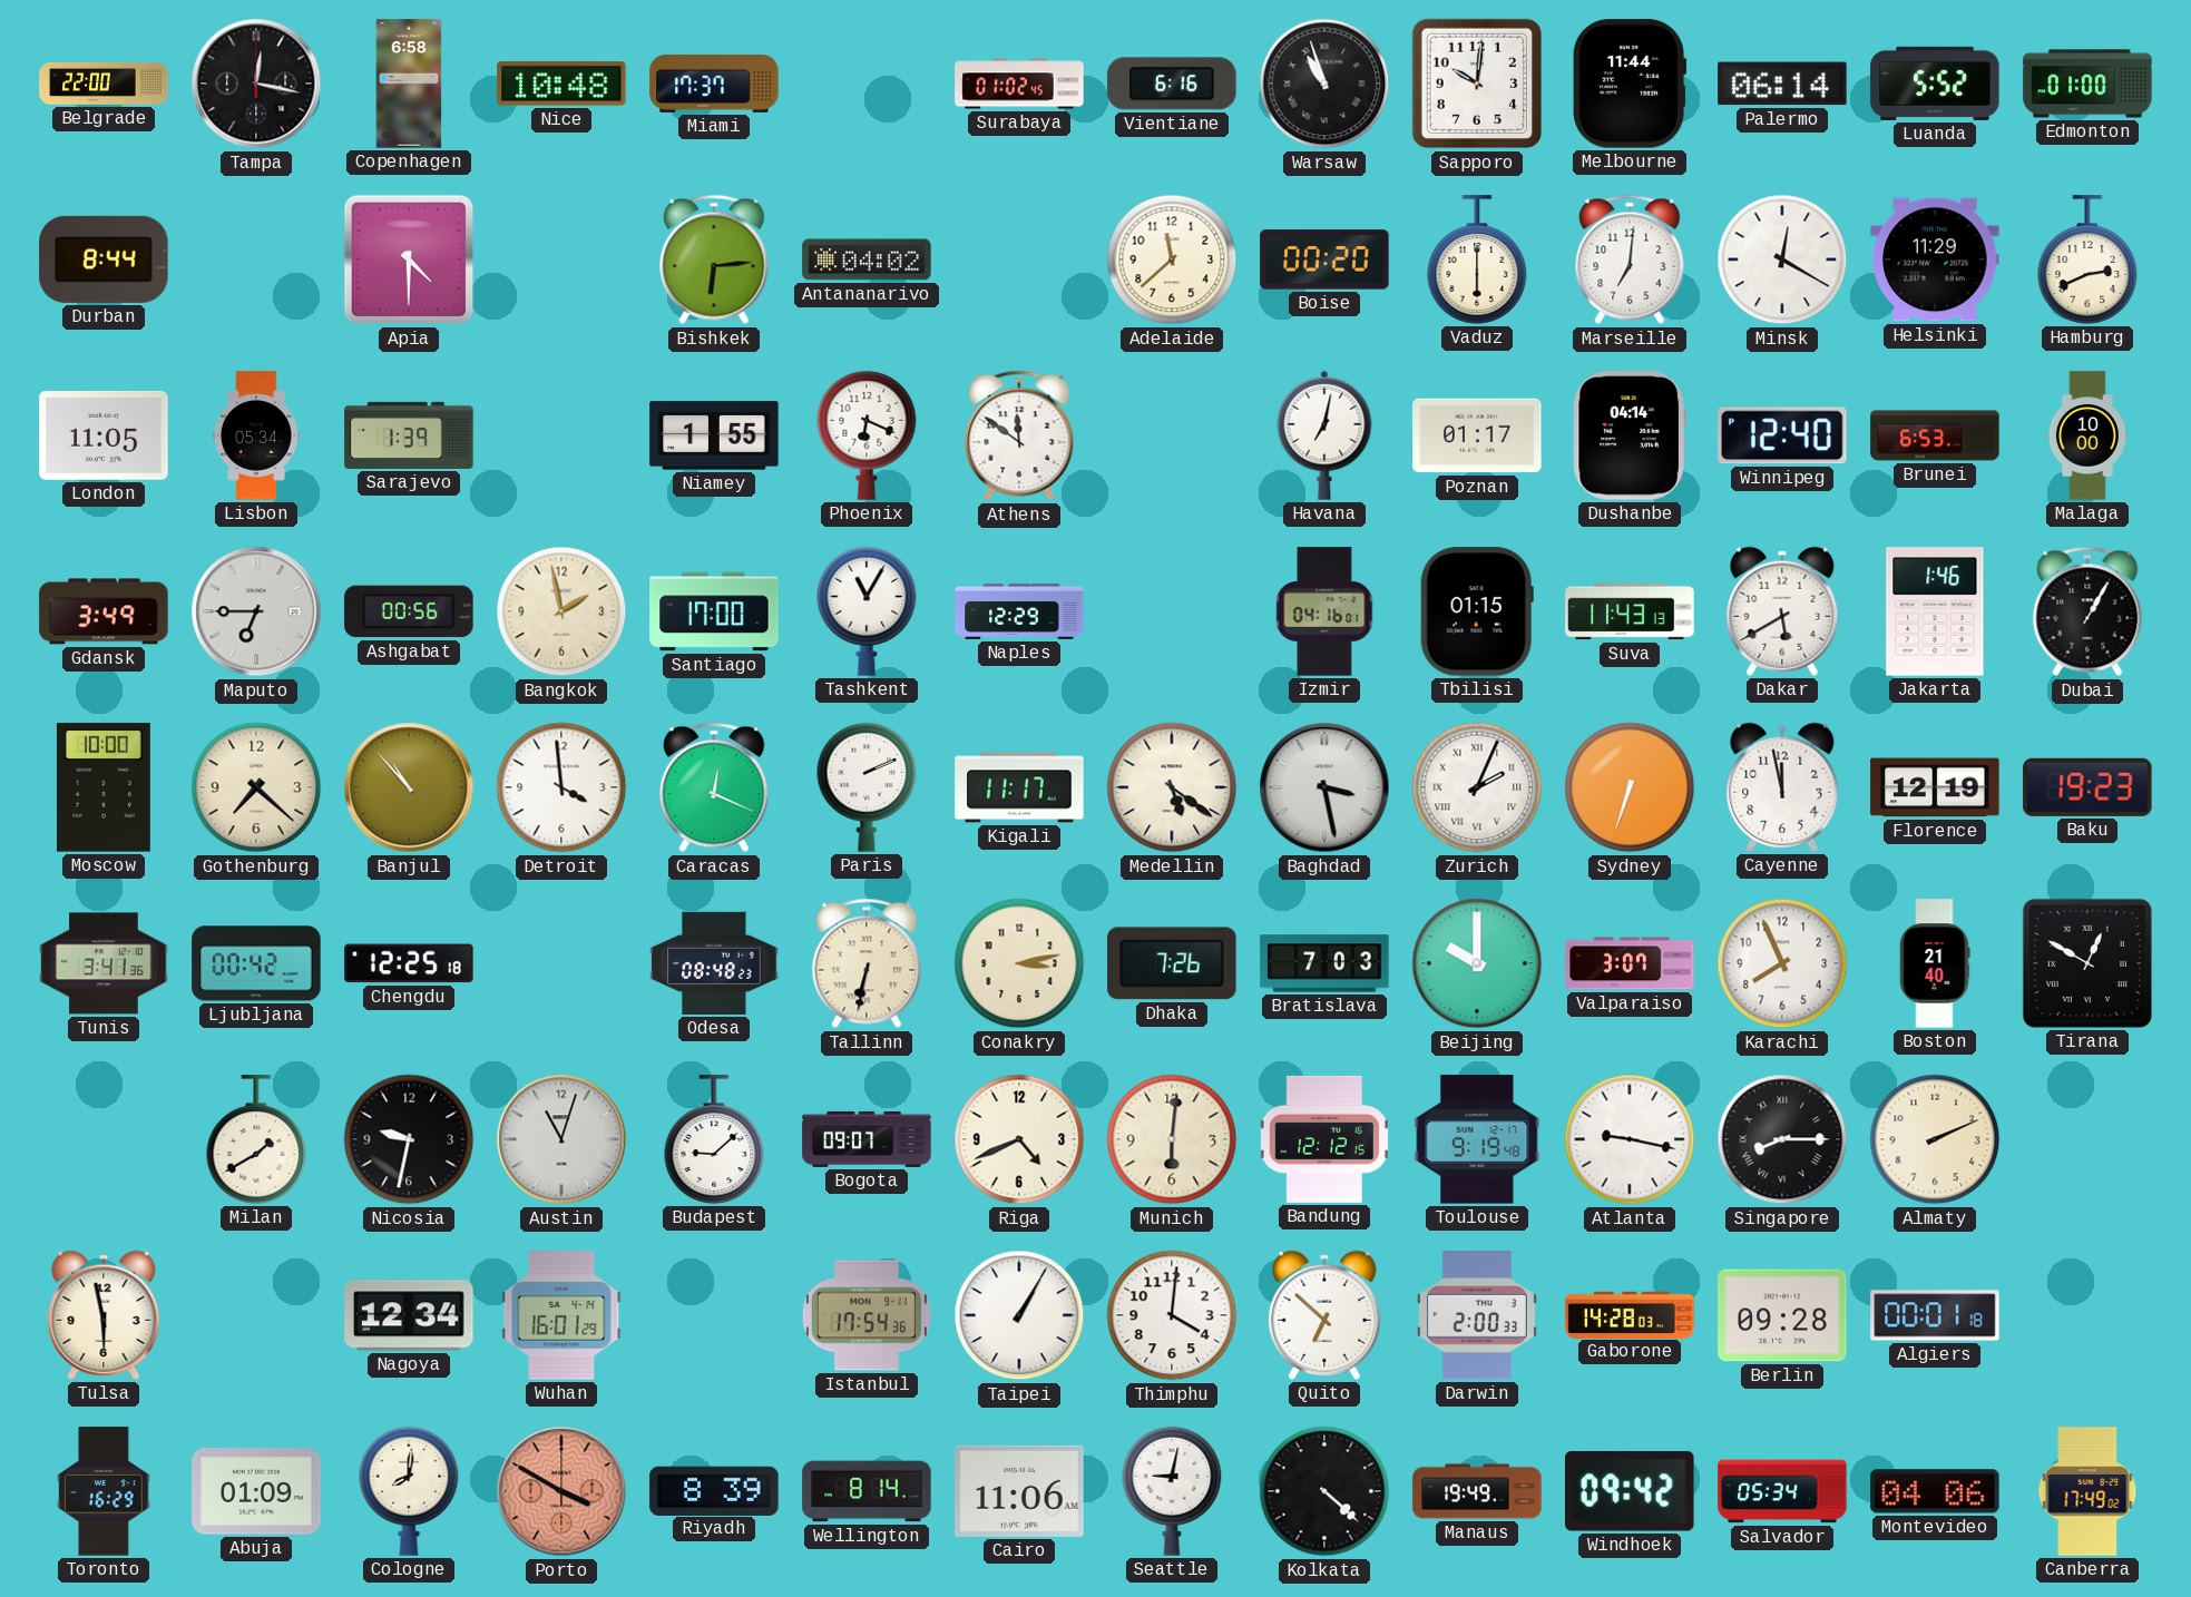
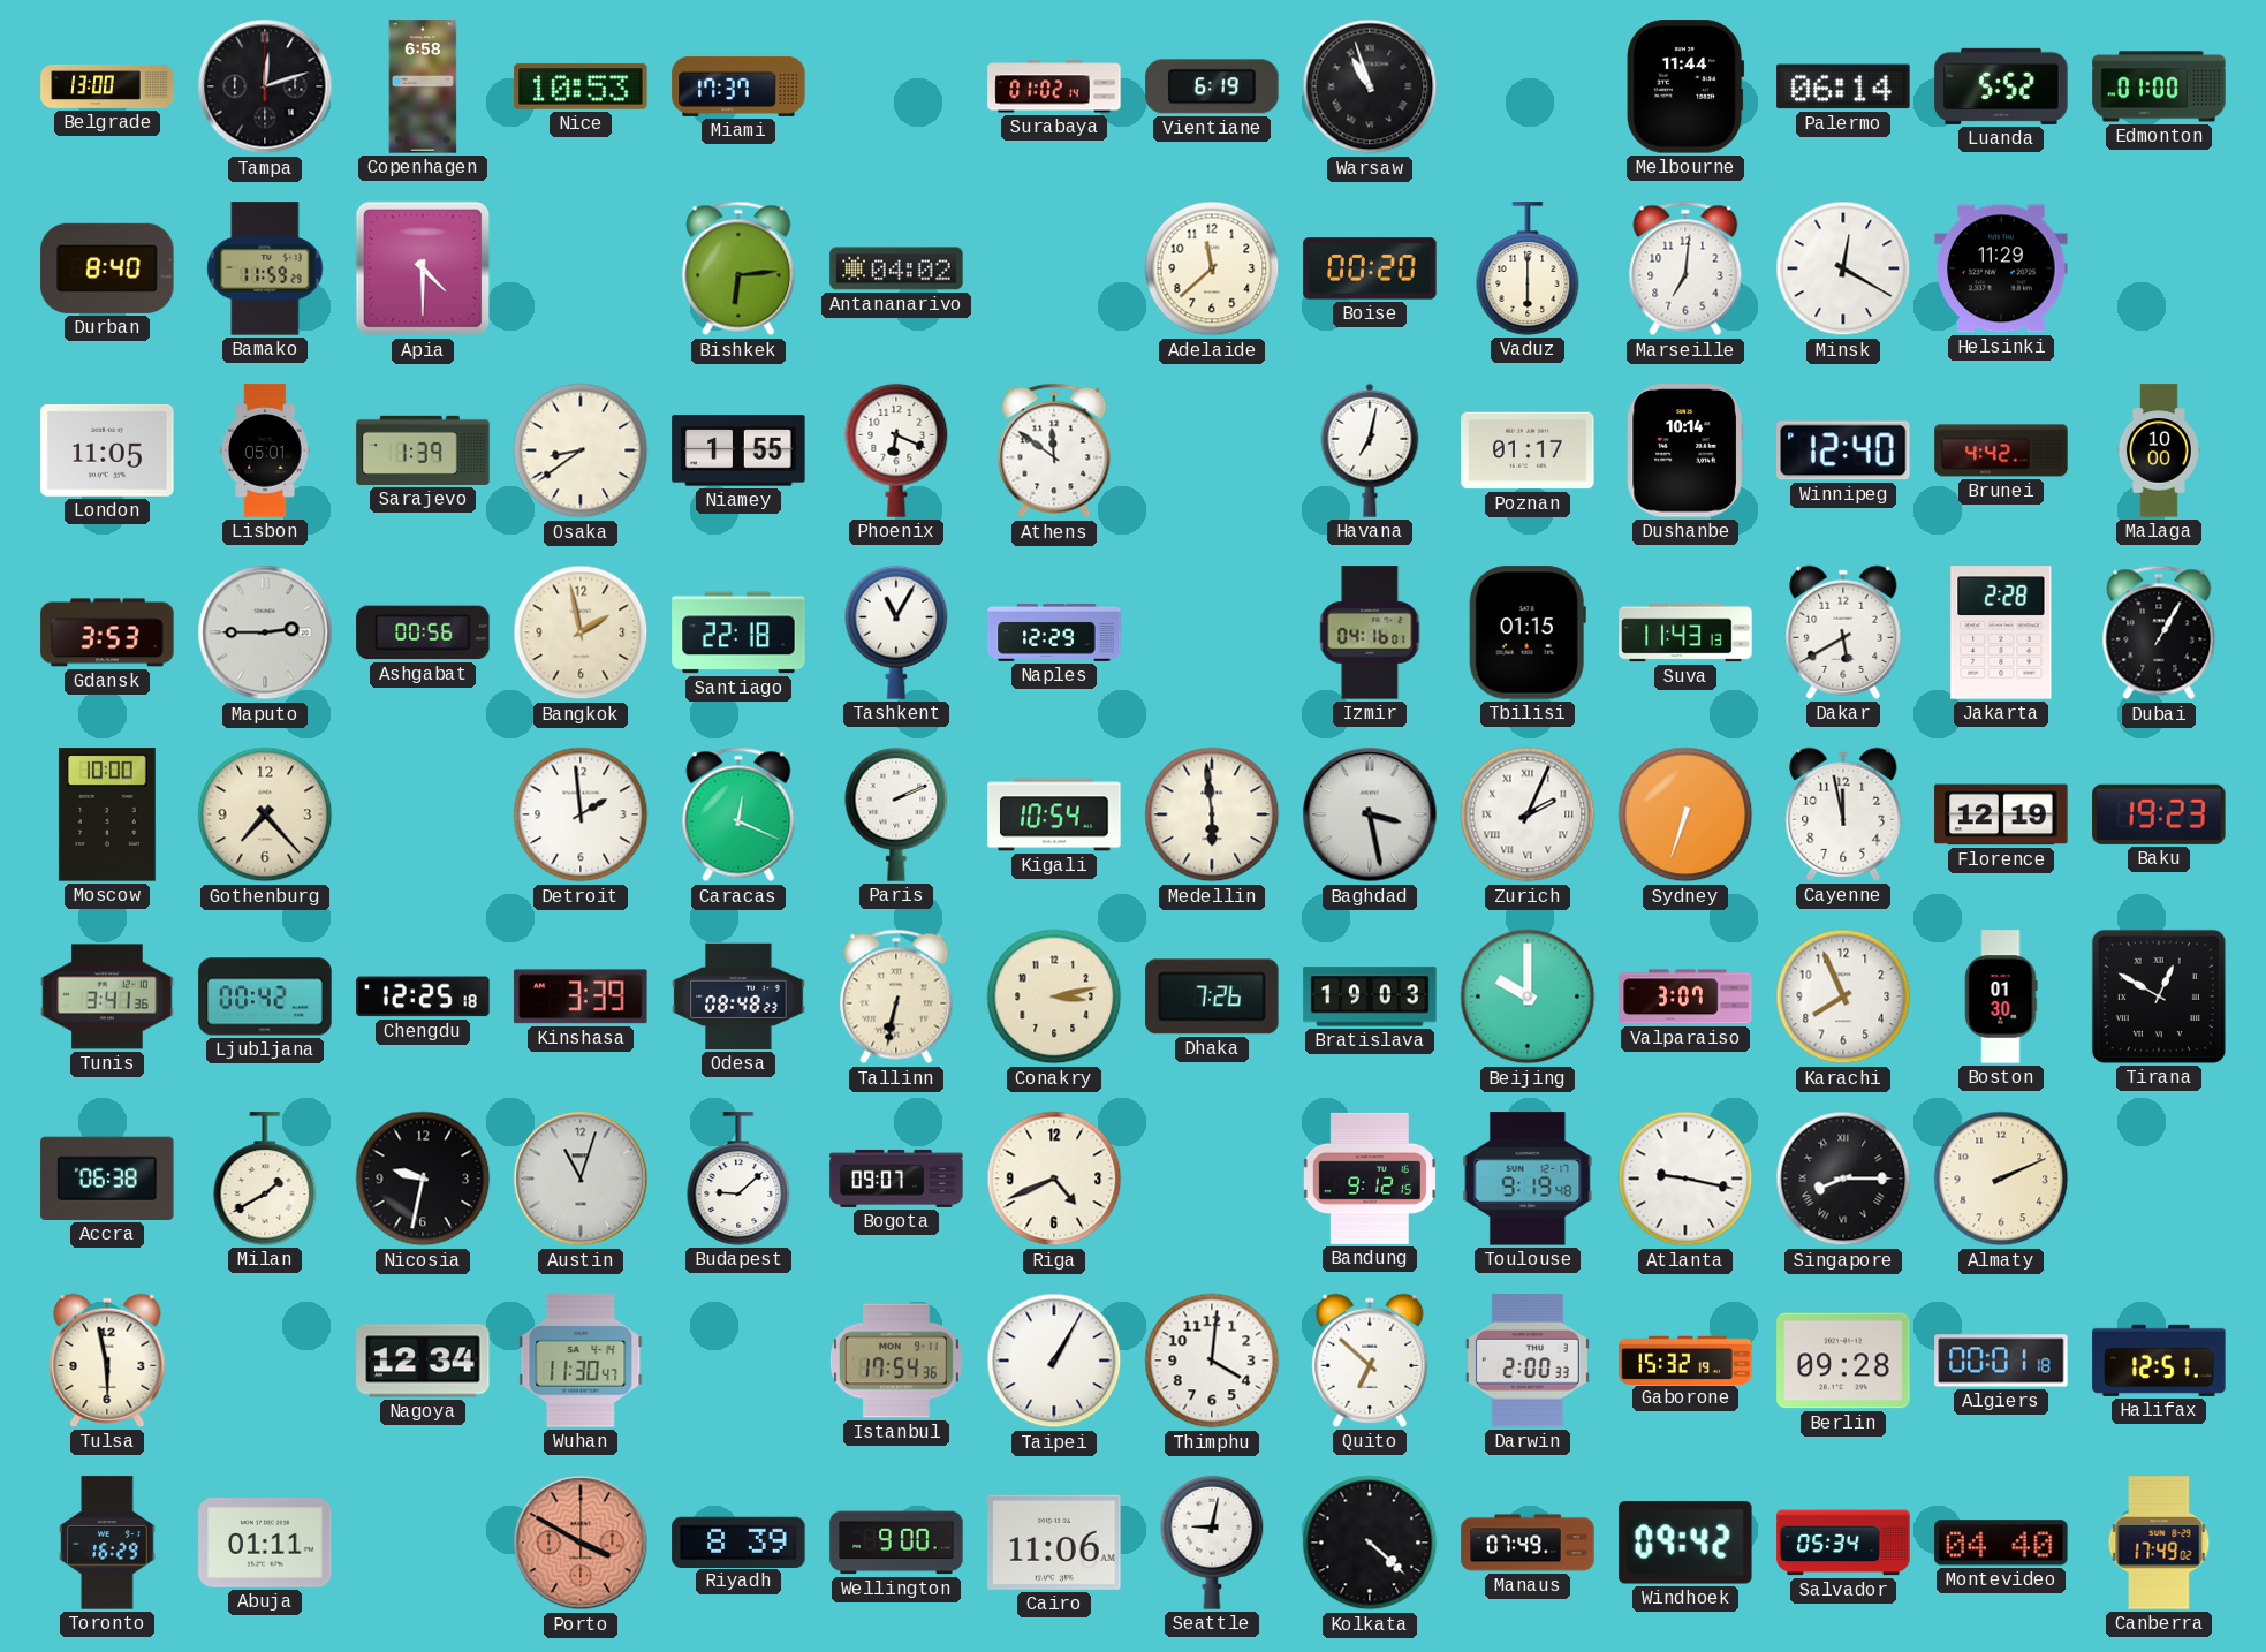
Belgrade: 22:00 -> 13:00 (107, 86)
Tampa: 12:17 -> 12:12 (265, 86)
Nice: 10:48 -> 10:53 (581, 86)
Surabaya: 01:02:45 -> 01:02:14 (1054, 86)
Vientiane: 6:16 -> 6:19 (1212, 86)
Sapporo: 10:01 -> none (1477, 84)
Durban: 8:44 -> 8:40 (107, 268)
Bamako: none -> 11:59 (265, 268)
Hamburg: 2:41 -> none (2087, 259)
Lisbon: 05:34 -> 05:01 (266, 450)
Osaka: none -> 8:39 (581, 450)
Dushanbe: 04:14 -> 10:14 (1685, 450)
Brunei: 6:53 -> 4:42 (2001, 450)
Gdansk: 3:49 -> 3:53 (107, 632)
Maputo: 6:45 -> 2:45 (265, 632)
Santiago: 17:00 -> 22:18 (738, 632)
Jakarta: 1:46 -> 2:28 (2001, 632)
Gothenburg: 7:22 -> 7:23 (265, 814)
Banjul: 10:53 -> none (409, 787)
Detroit: 3:59 -> 1:59 (581, 814)
Kigali: 11:17 -> 10:54 (1054, 814)
Medellin: 5:21 -> 5:59 (1212, 814)
Kinshasa: none -> 3:39 (581, 996)
Bratislava: 7:03 -> 19:03 (1370, 996)
Boston: 21:40 -> 01:30 (2001, 996)
Accra: none -> 06:38 (107, 1179)
Munich: 6:01 -> none (1172, 1139)
Bandung: 12:12 -> 9:12 (1370, 1179)
Wuhan: 16:01 -> 11:30 (581, 1361)
Gaborone: 14:28 -> 15:32 (1685, 1359)
Halifax: none -> 12:51 (2159, 1361)
Abuja: 01:09 -> 01:11 (265, 1544)
Cologne: 8:01 -> none (409, 1491)
Wellington: 8:14 -> 9:00 (896, 1543)
Manaus: 19:49 -> 07:49 (1528, 1543)
Montevideo: 04:06 -> 04:40 (2001, 1543)
